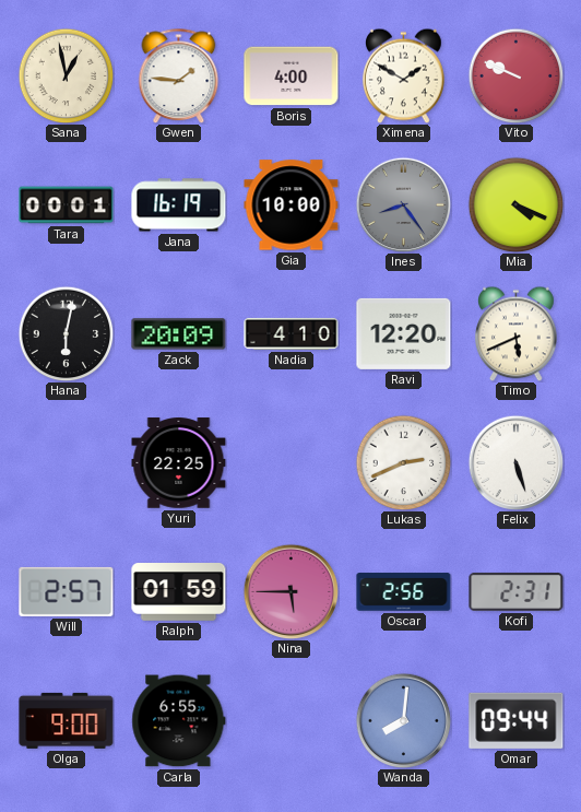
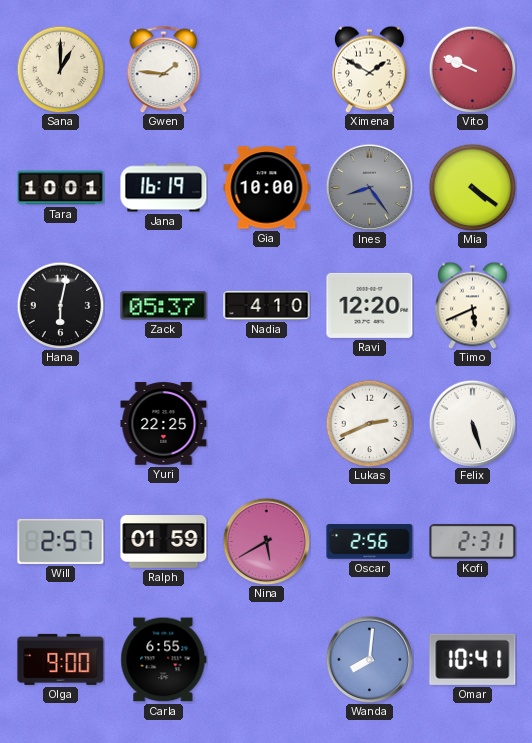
Sana: 12:58 -> 1:00 (60, 69)
Boris: 4:00 -> none (292, 77)
Tara: 00:01 -> 10:01 (61, 188)
Mia: 4:19 -> 4:21 (472, 187)
Zack: 20:09 -> 05:37 (164, 306)
Nina: 5:45 -> 5:40 (266, 541)
Omar: 09:44 -> 10:41 (473, 659)
